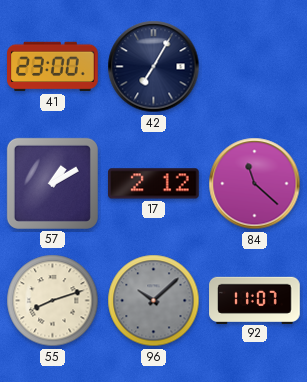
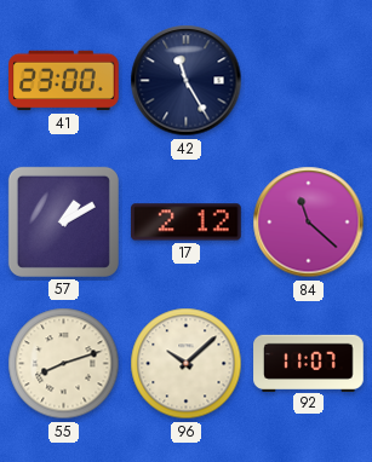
42: 7:05 -> 11:25 (187, 81)
96 dial: grey -> cream (187, 364)
